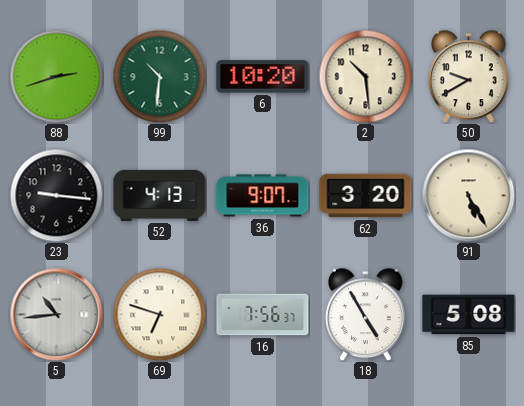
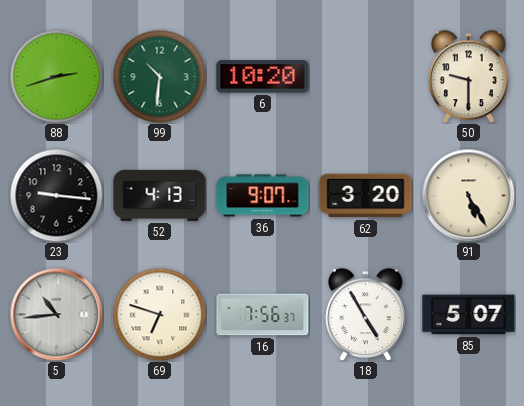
2: 10:29 -> none (365, 76)
50: 9:40 -> 9:30 (469, 76)
85: 5:08 -> 5:07 (469, 315)
